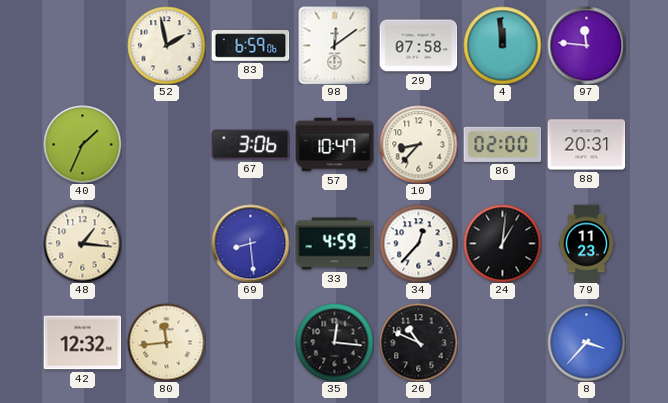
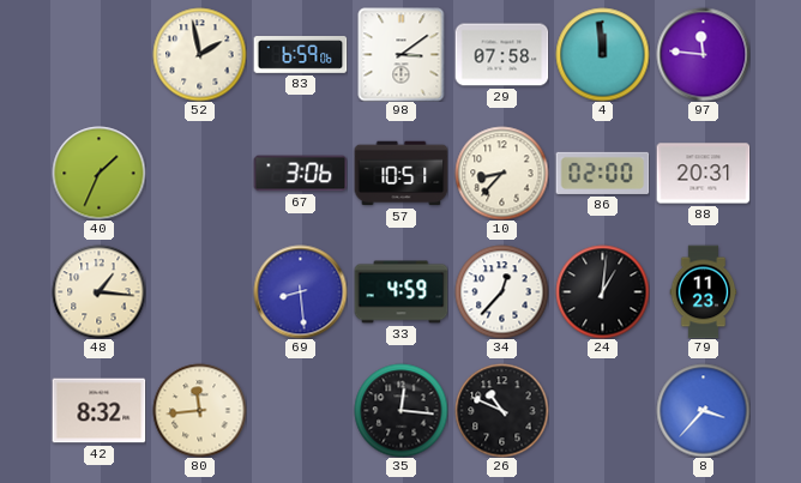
98: 12:09 -> 3:09 (402, 54)
57: 10:47 -> 10:51 (401, 174)
42: 12:32 -> 8:32 (98, 411)
